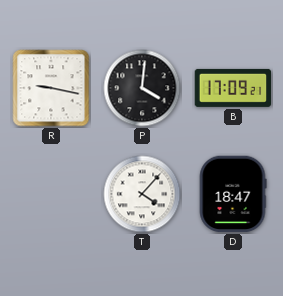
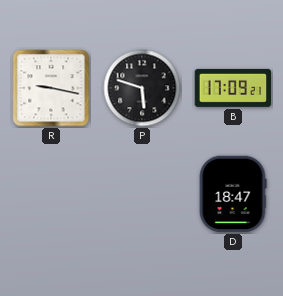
P: 4:01 -> 5:48 (142, 88)
T: 4:07 -> none (142, 194)
